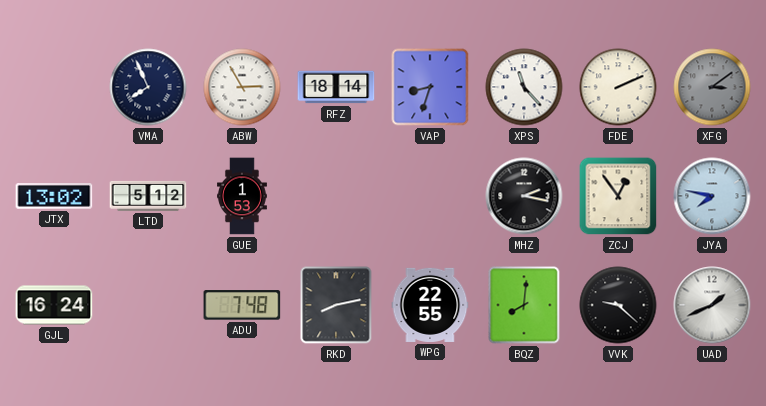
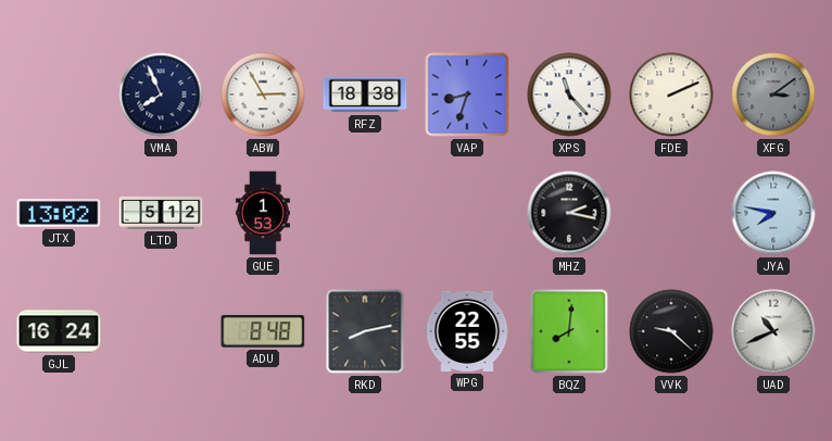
RFZ: 18:14 -> 18:38 (365, 94)
ZCJ: 12:54 -> none (618, 196)
ADU: 7:48 -> 8:48 (263, 331)
UAD: 1:41 -> 10:41 (773, 331)
